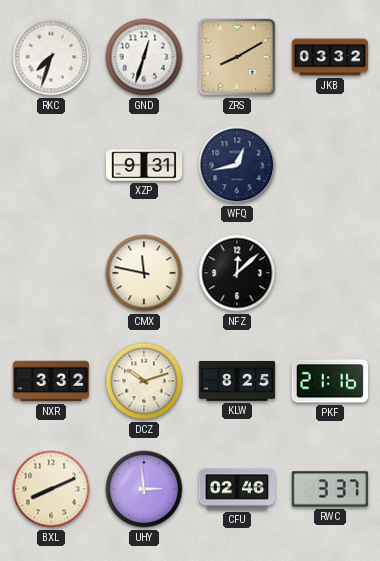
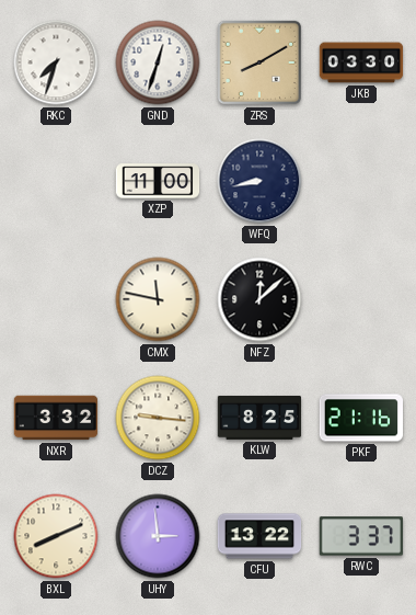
JKB: 03:32 -> 03:30 (361, 62)
XZP: 9:31 -> 11:00 (158, 181)
WFQ: 12:43 -> 8:43 (259, 181)
DCZ: 10:12 -> 9:16 (158, 418)
CFU: 02:46 -> 13:22 (259, 536)
